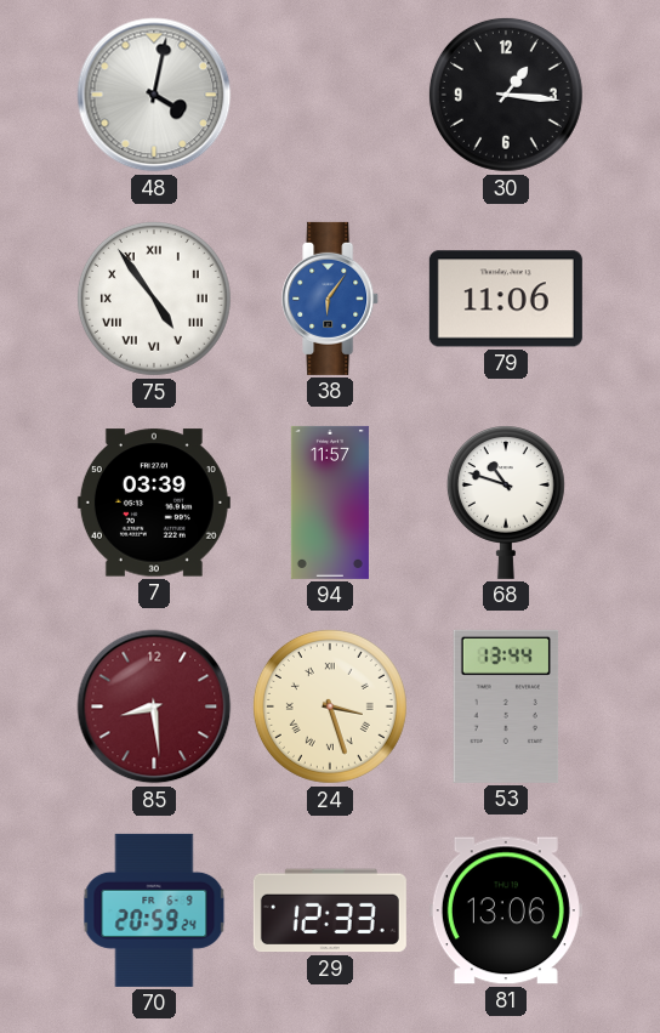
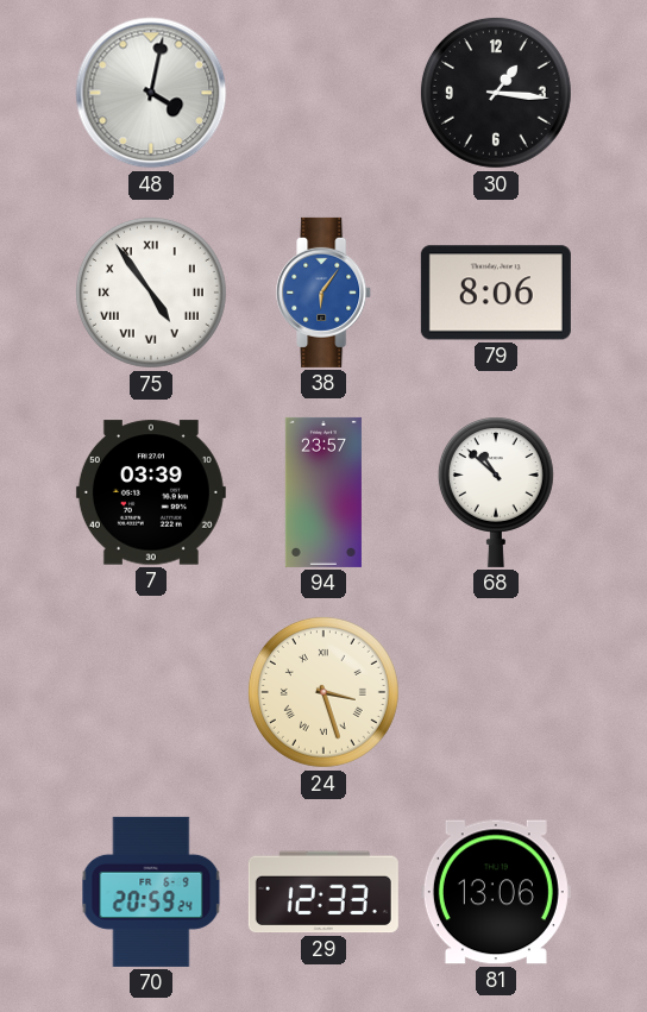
79: 11:06 -> 8:06 (496, 293)
94: 11:57 -> 23:57 (323, 492)
68: 10:48 -> 10:52 (496, 492)
85: 8:29 -> none (154, 706)
53: 13:44 -> none (506, 706)
